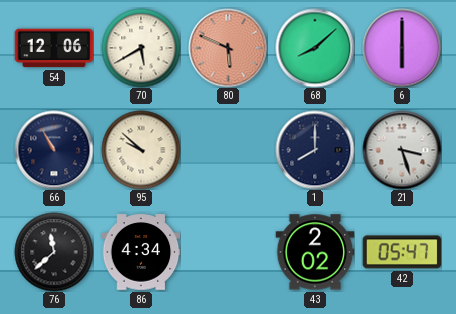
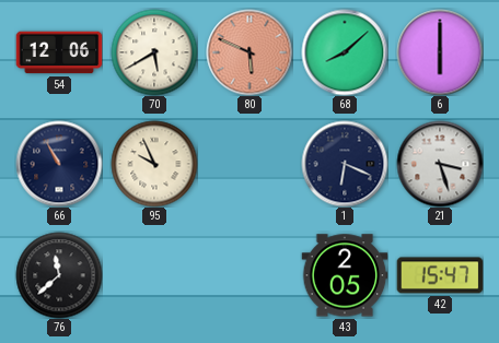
95: 9:52 -> 9:56 (154, 164)
1: 8:00 -> 6:19 (345, 164)
86: 4:34 -> none (141, 252)
43: 2:02 -> 2:05 (345, 275)
42: 05:47 -> 15:47 (440, 275)
